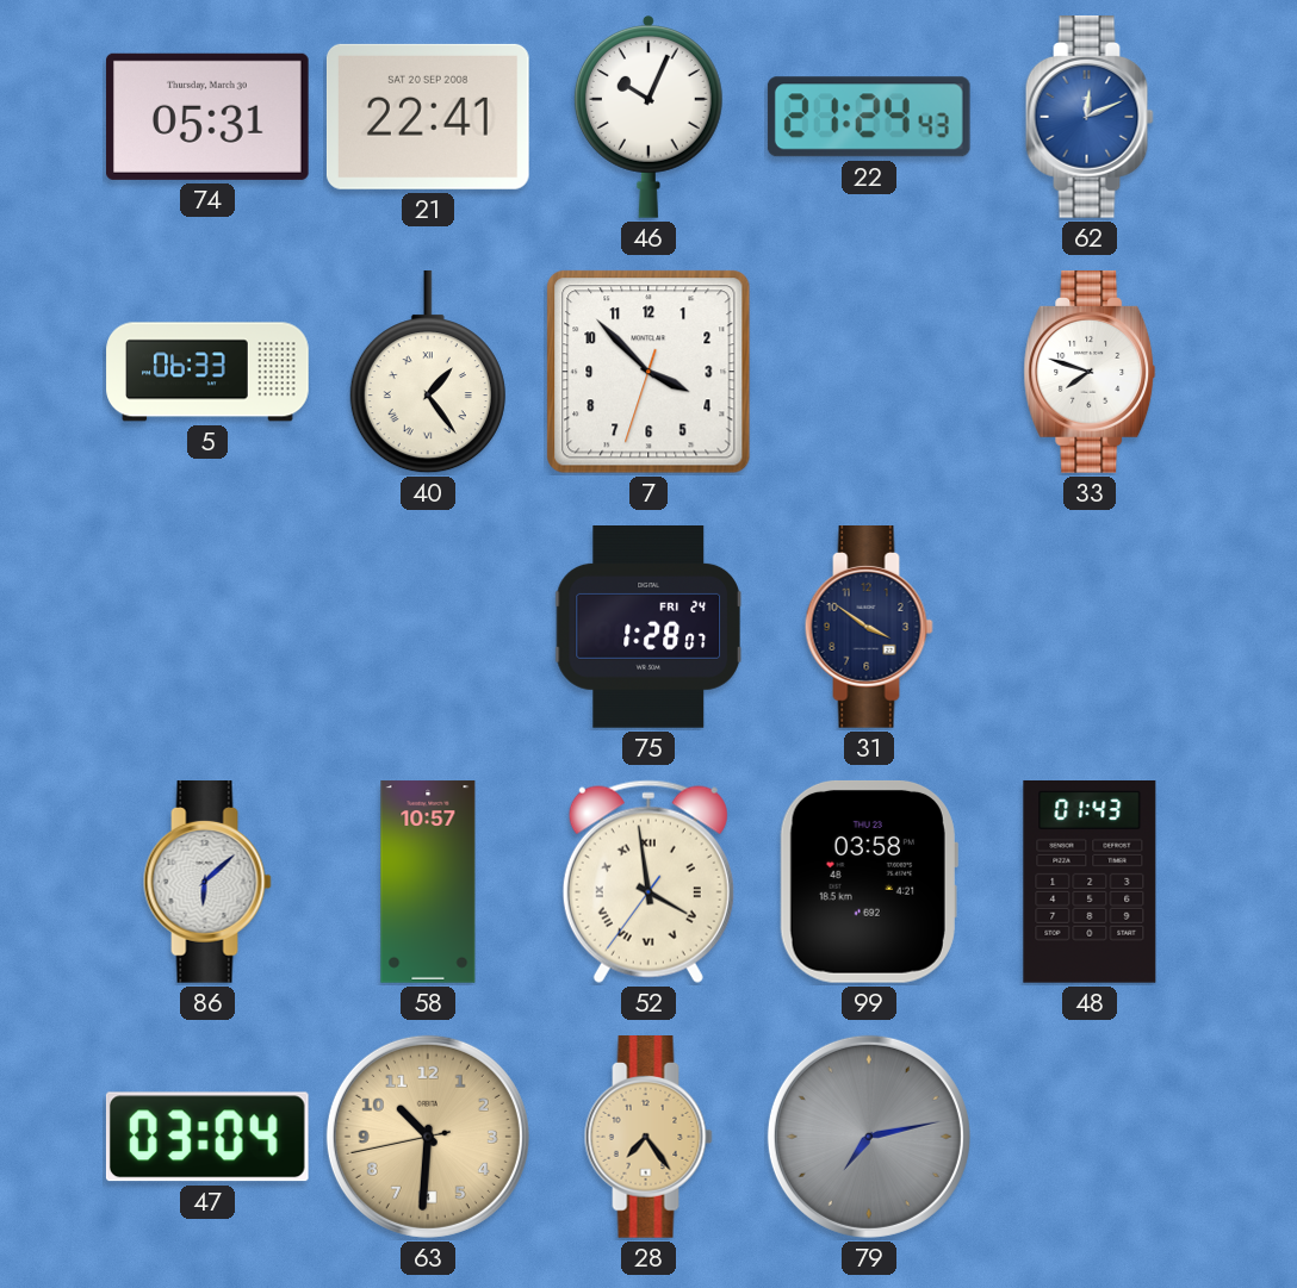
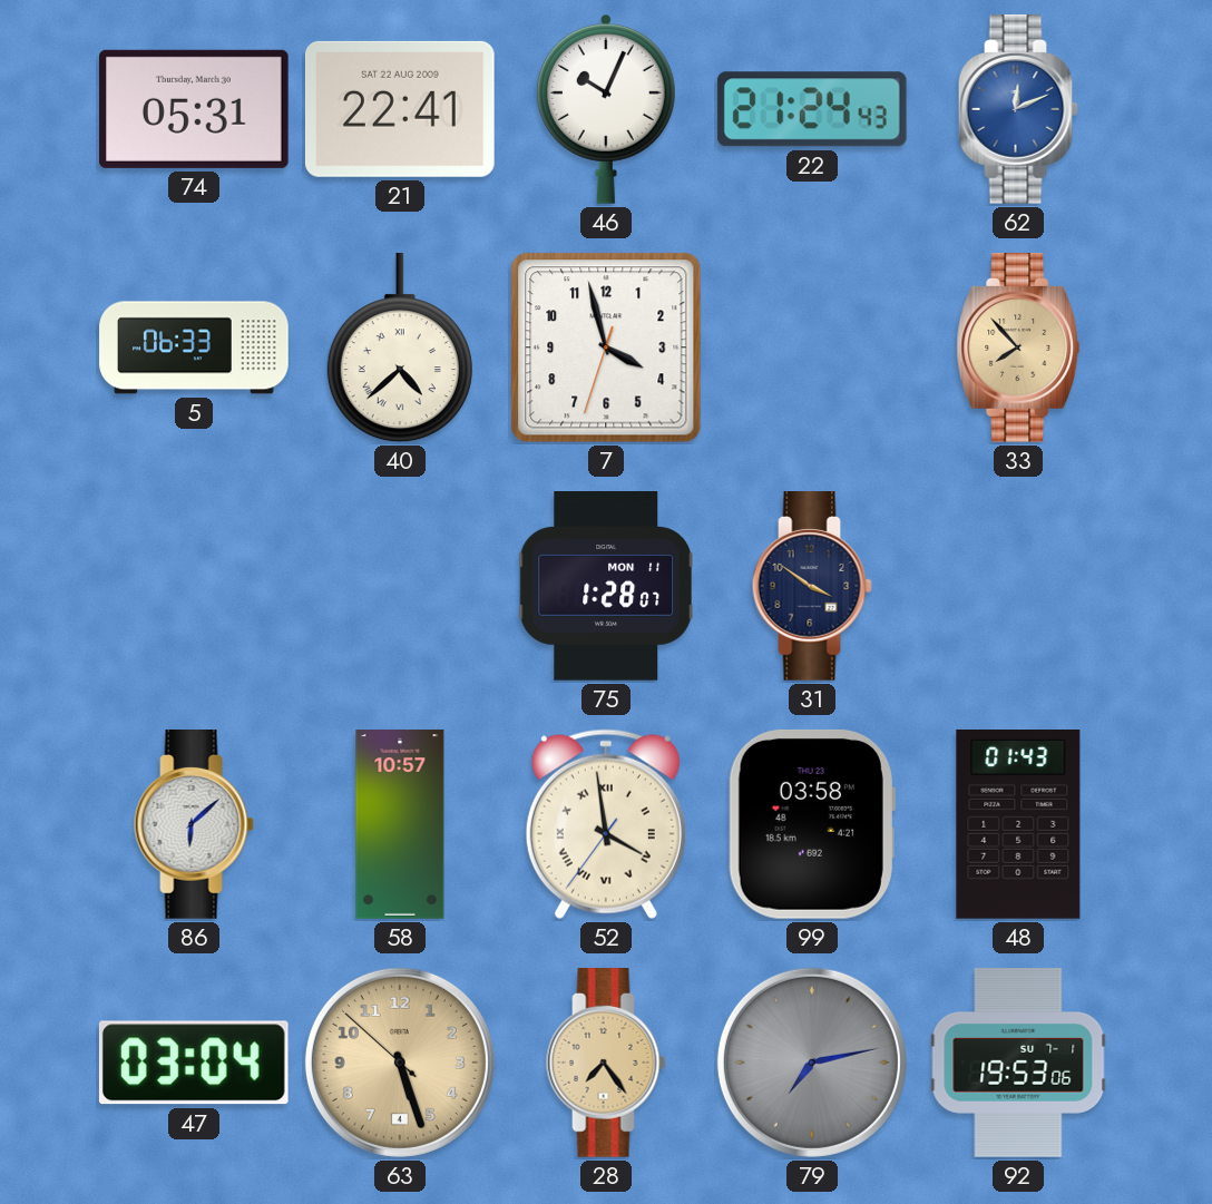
21 date: SAT 20 SEP 2008 -> SAT 22 AUG 2009 (400, 109)
40: 1:24 -> 4:38 (400, 349)
7: 3:52 -> 3:57 (606, 348)
33: 7:48 -> 7:53 (1018, 349)
33 dial: white -> champagne (1018, 349)
75 date: FRI 24 -> MON 11 (605, 587)
63: 10:30 -> 5:26 (400, 1063)
92: none -> 19:53 (1018, 1064)
